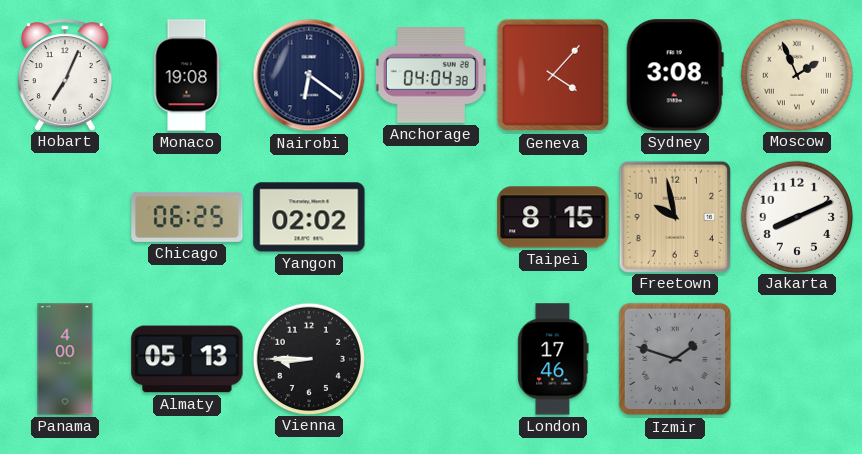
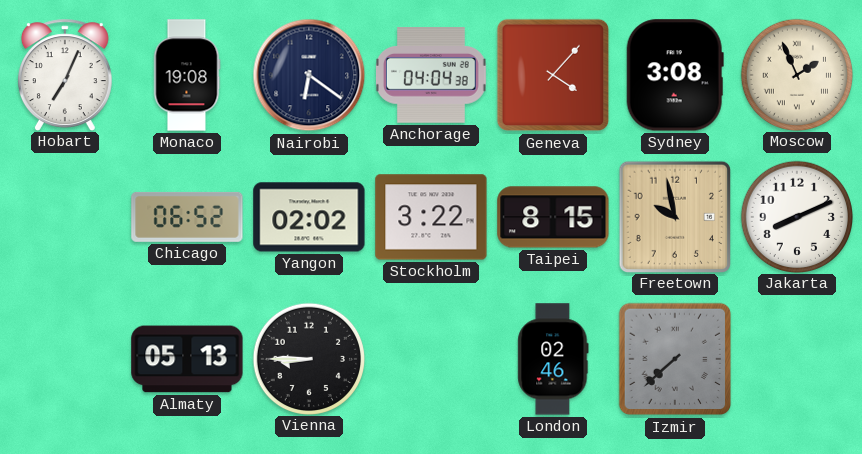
Chicago: 06:25 -> 06:52 (187, 217)
Stockholm: none -> 3:22 (431, 217)
Panama: 4:00 -> none (65, 359)
London: 17:46 -> 02:46 (553, 359)
Izmir: 1:48 -> 7:38 (675, 359)
